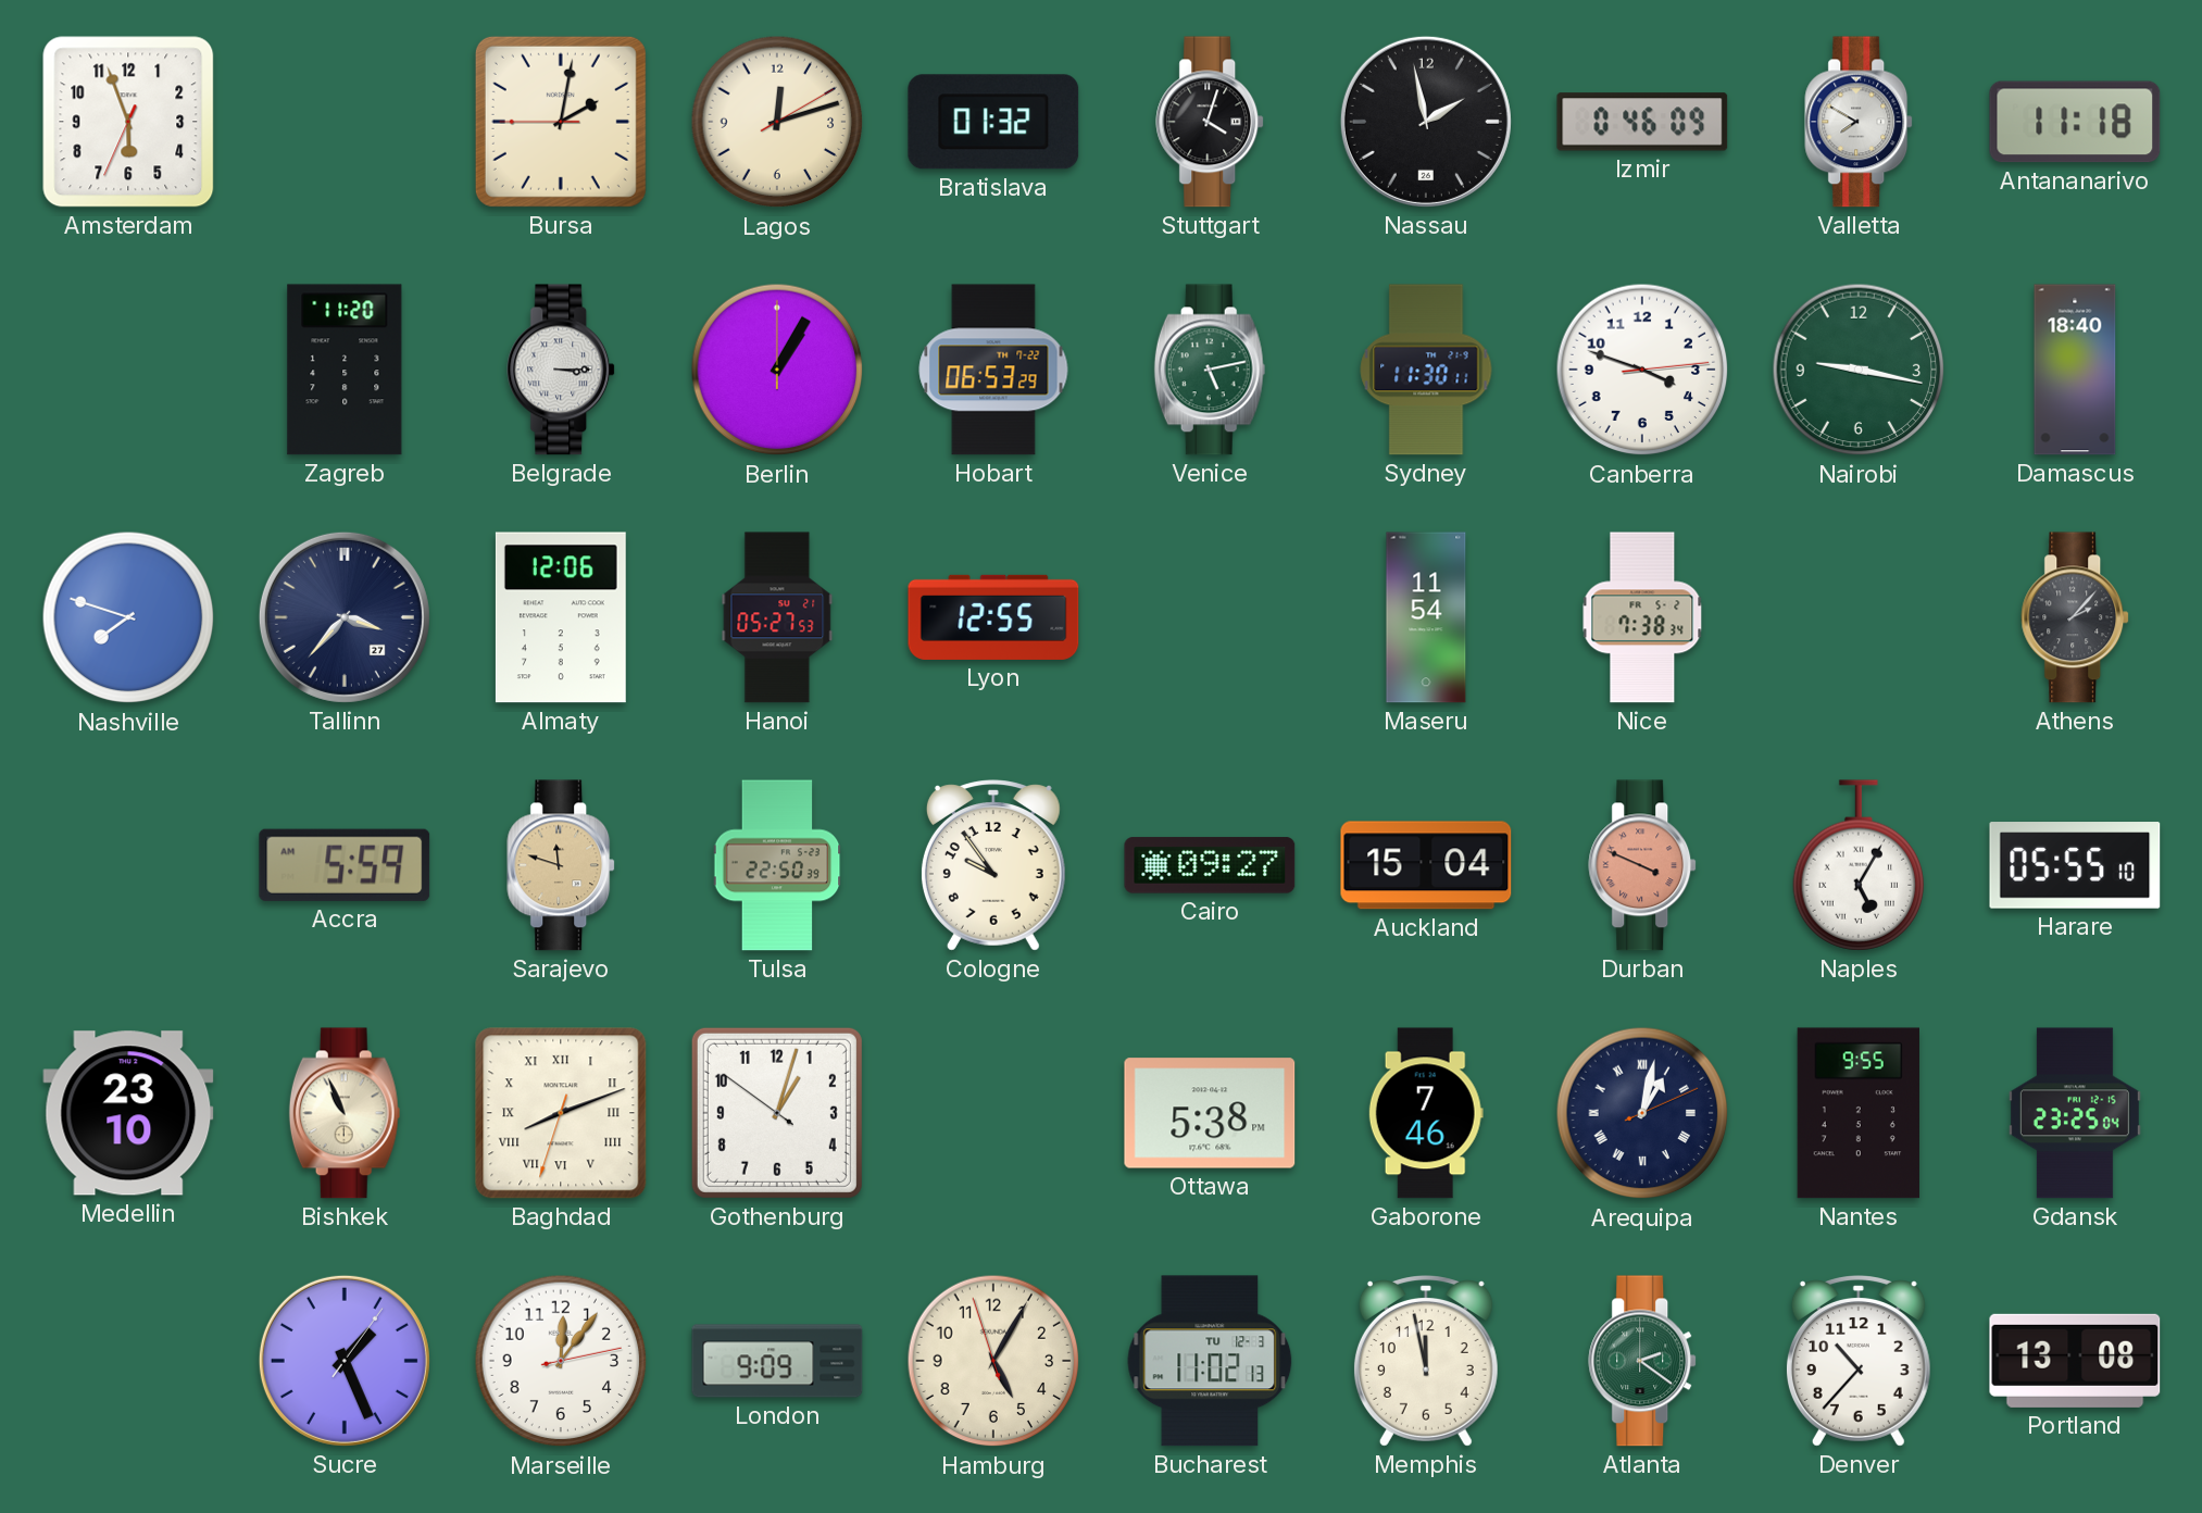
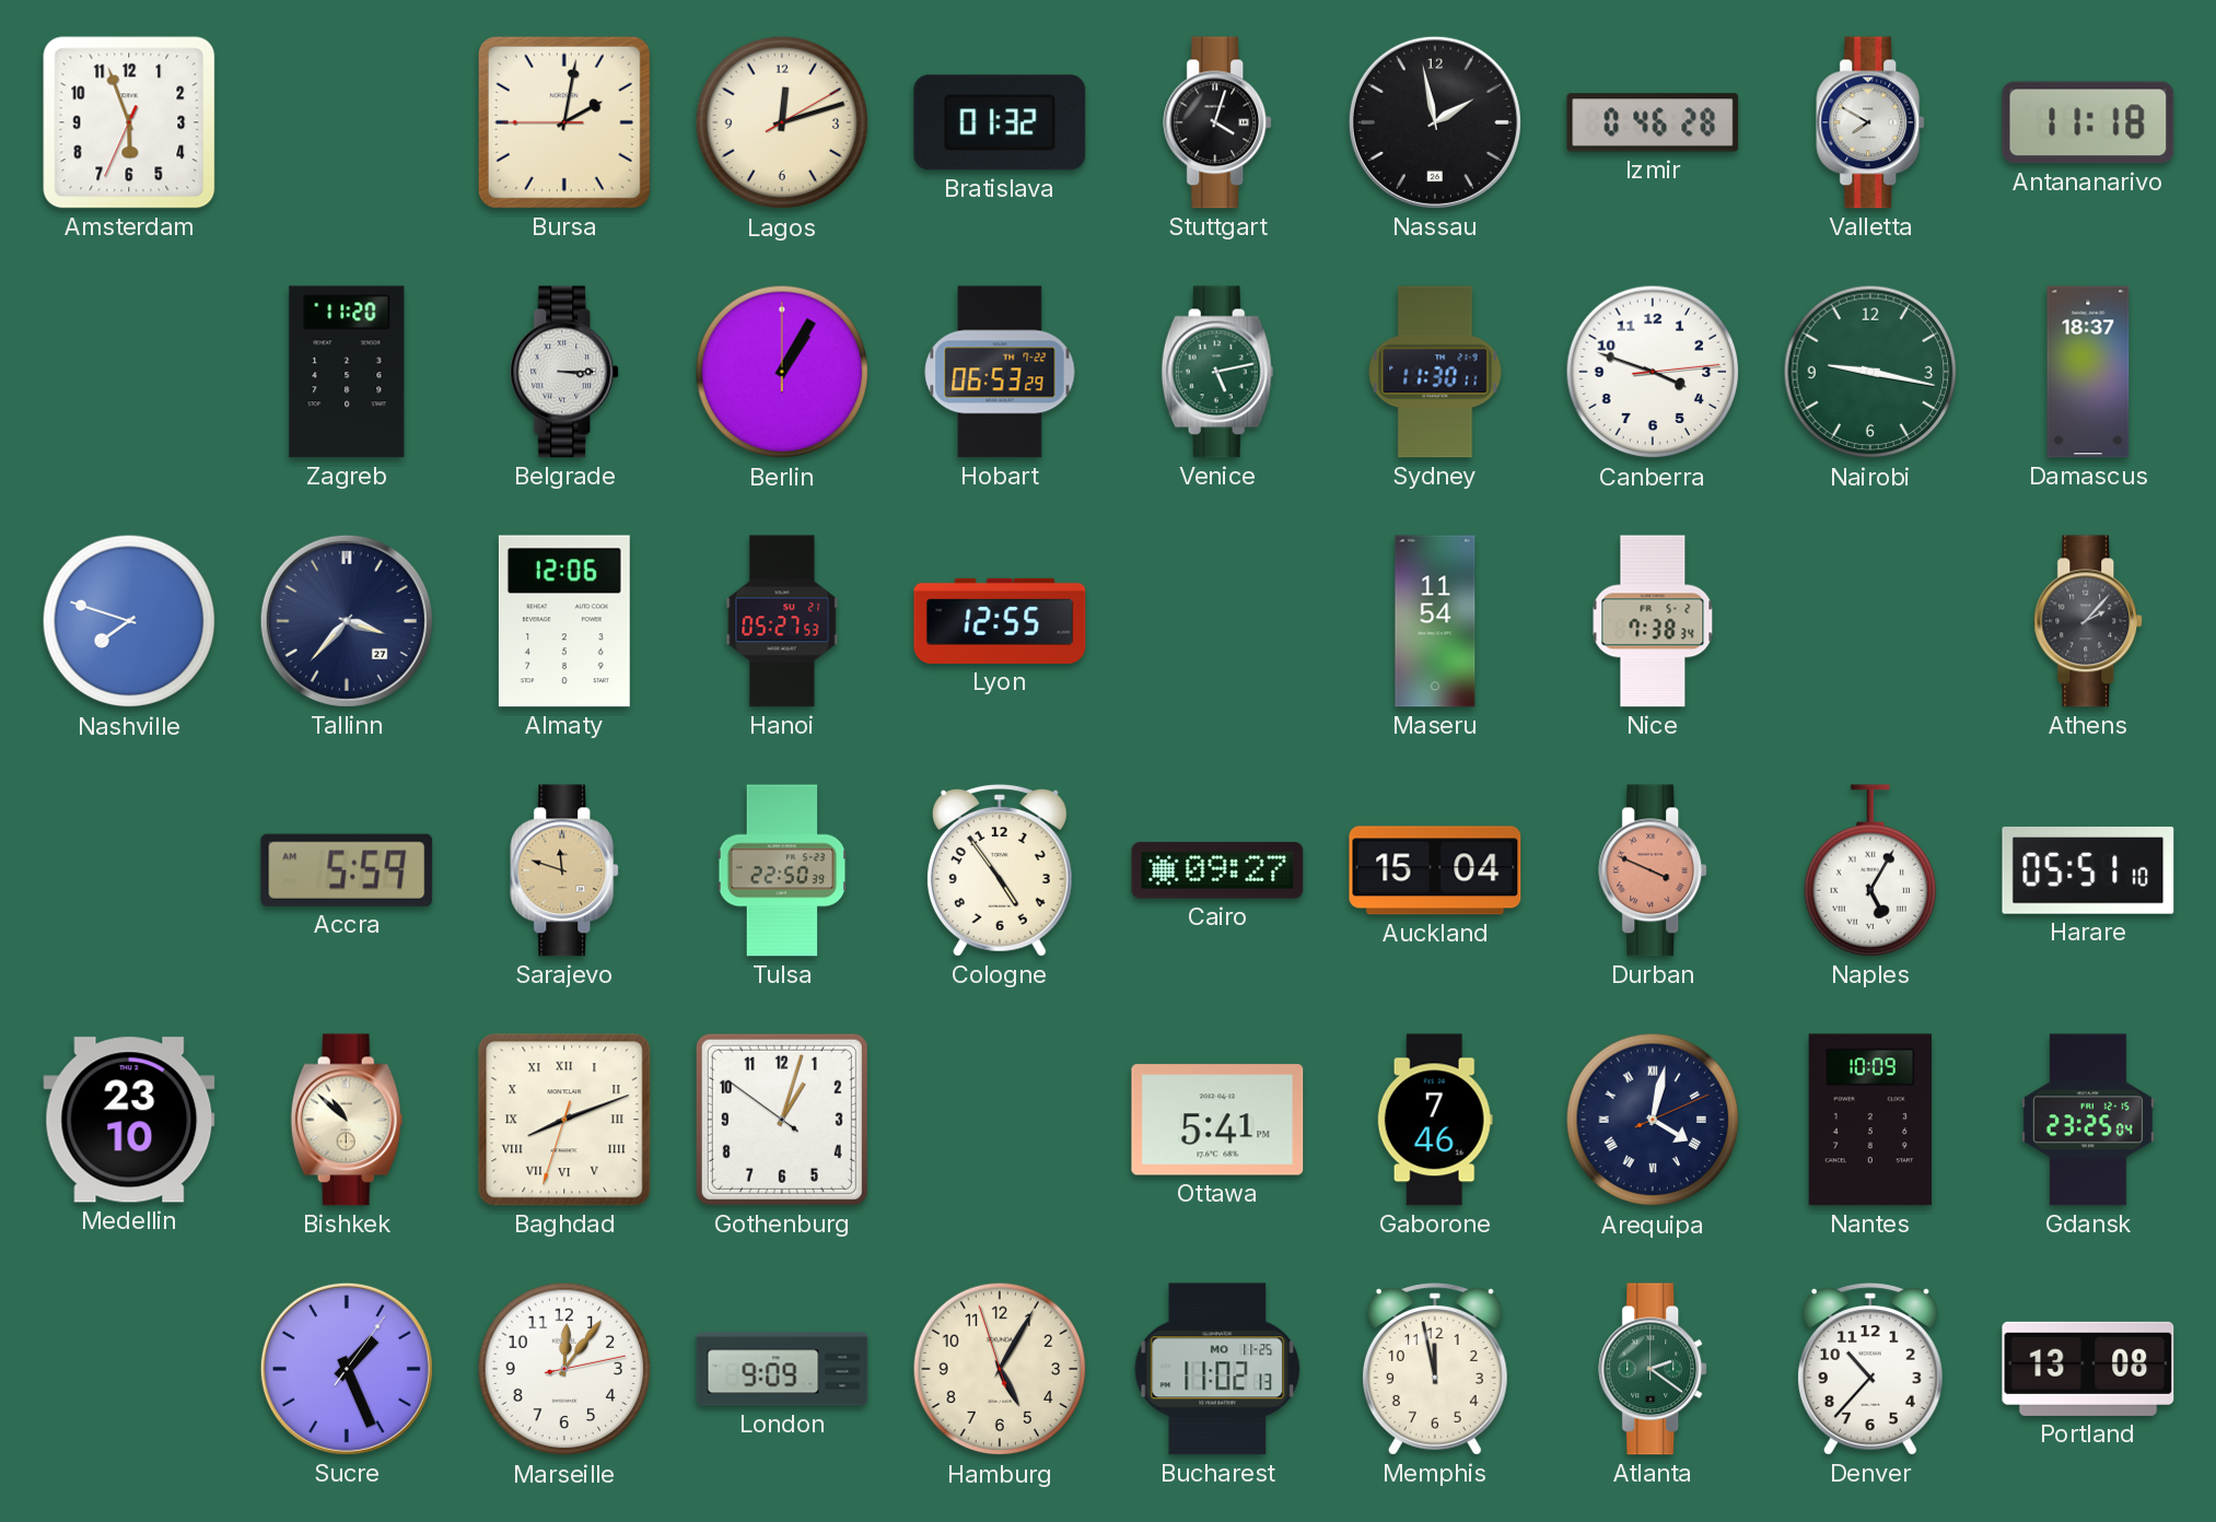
Izmir: 0:46:09 -> 0:46:28 (1653, 122)
Damascus: 18:40 -> 18:37 (2088, 372)
Cologne: 9:54 -> 4:54 (1000, 870)
Harare: 05:55 -> 05:51 (2088, 870)
Bishkek: 10:56 -> 10:52 (347, 1120)
Ottawa: 5:38 -> 5:41 (1217, 1120)
Arequipa: 1:02 -> 4:02 (1653, 1120)
Nantes: 9:55 -> 10:09 (1870, 1120)
Bucharest date: TU 12-3 -> MO 11-25 (1217, 1369)
